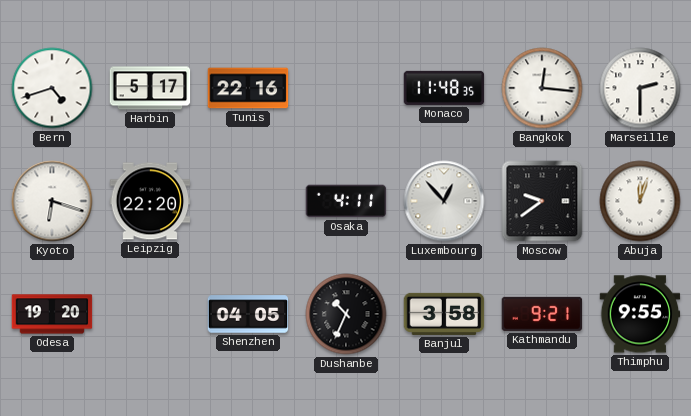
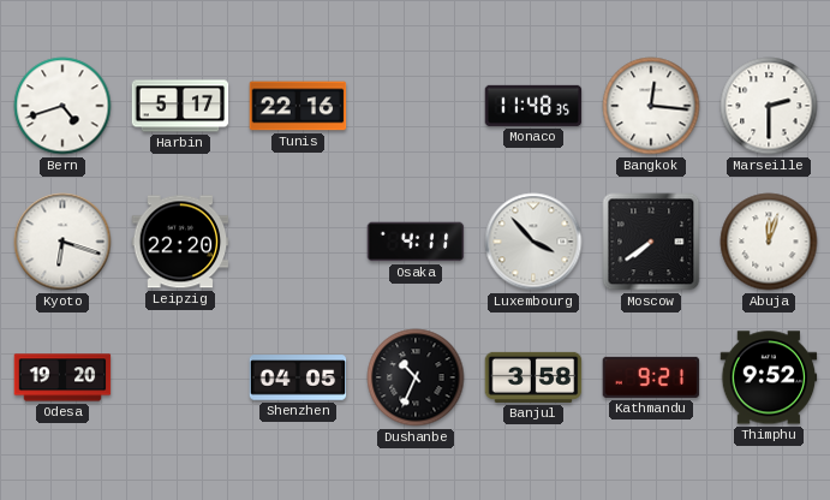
Luxembourg: 12:53 -> 3:53 (533, 242)
Moscow: 9:39 -> 7:39 (651, 242)
Thimphu: 9:55 -> 9:52 (769, 377)
